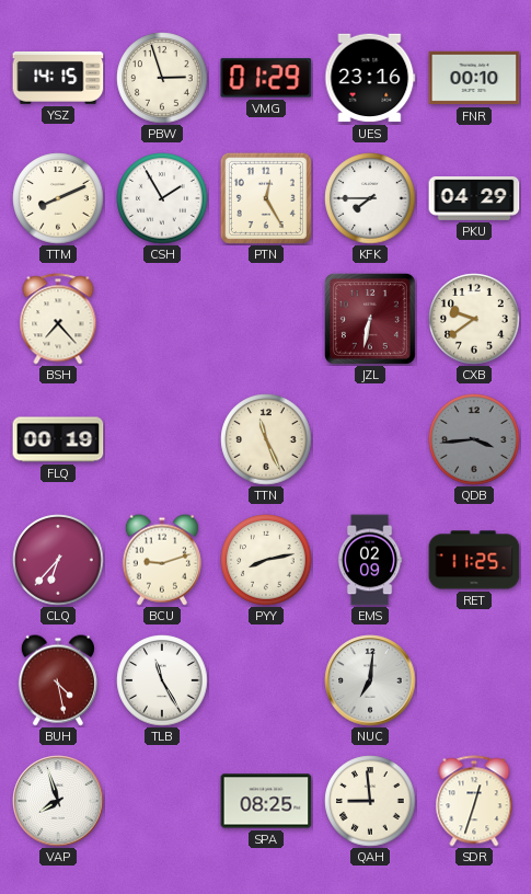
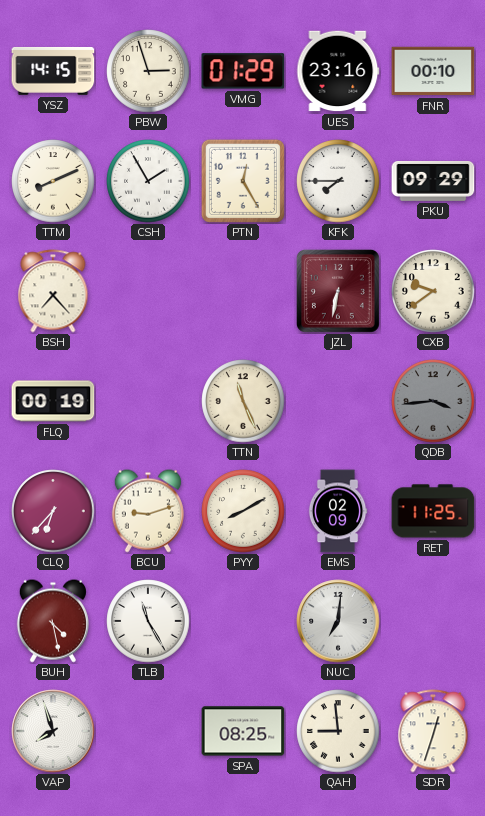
PKU: 04:29 -> 09:29 (433, 182)
PYY: 8:13 -> 8:10 (243, 511)
